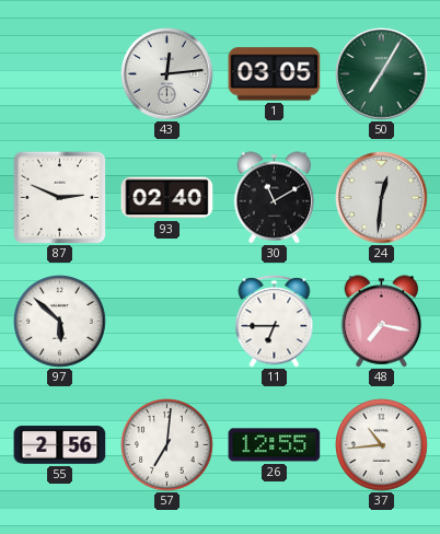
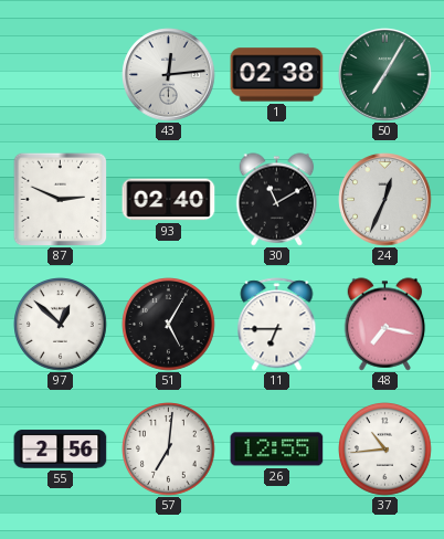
1: 03:05 -> 02:38 (277, 75)
24: 12:31 -> 12:34 (385, 200)
97: 5:52 -> 12:52 (61, 325)
51: none -> 5:05 (169, 325)
